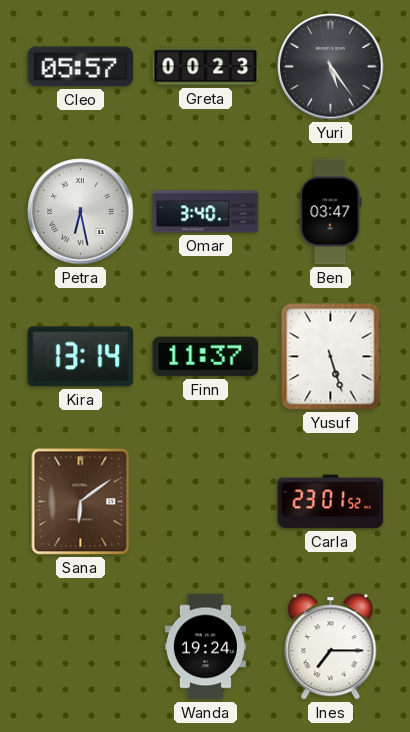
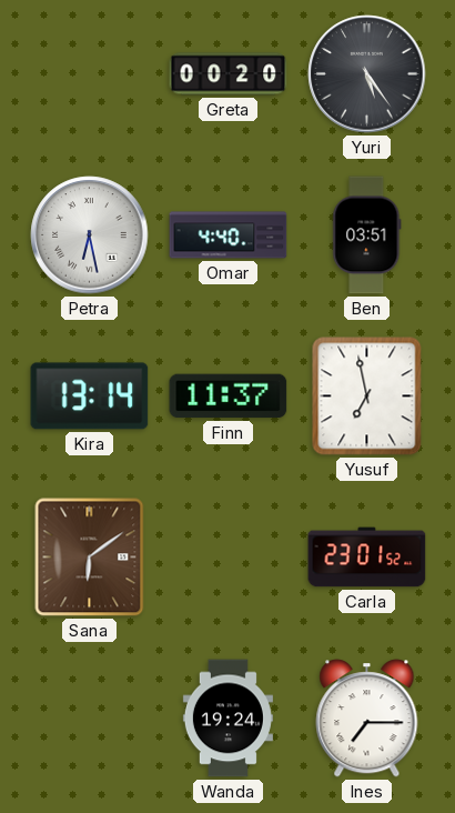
Cleo: 05:57 -> none (81, 67)
Greta: 00:23 -> 00:20 (229, 74)
Omar: 3:40 -> 4:40 (229, 235)
Ben: 03:47 -> 03:51 (367, 235)
Yusuf: 5:27 -> 6:58 (367, 397)
